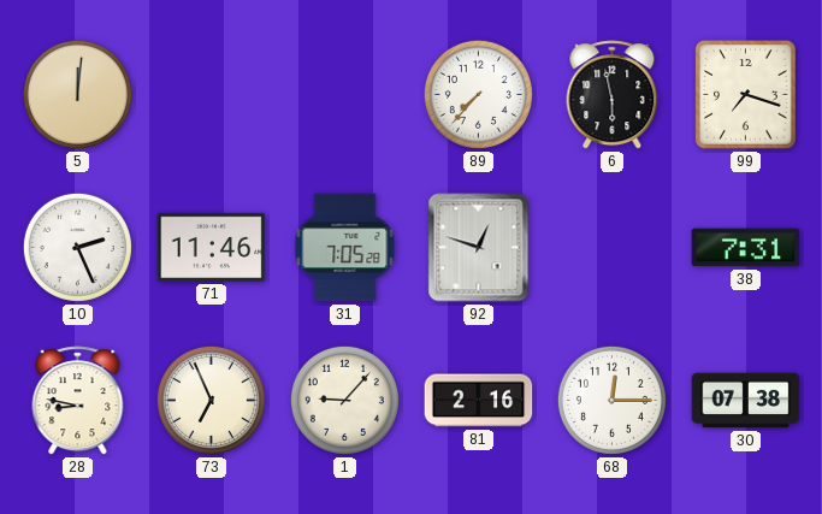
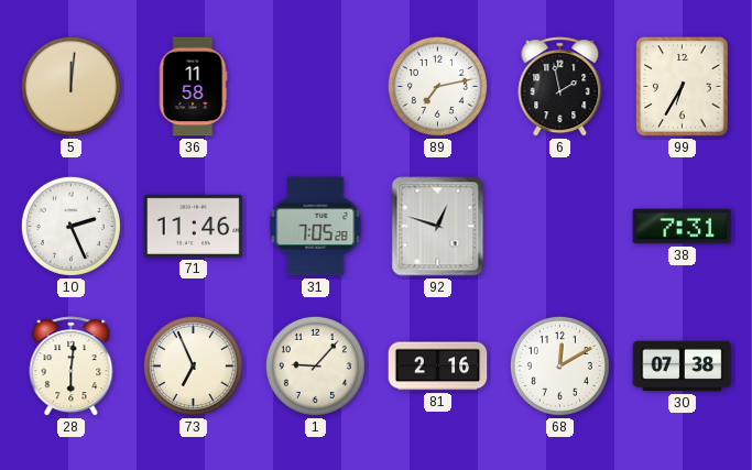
36: none -> 11:58 (193, 87)
89: 7:37 -> 7:13 (437, 86)
6: 5:58 -> 1:58 (560, 87)
99: 7:18 -> 6:35 (683, 87)
28: 8:47 -> 6:01 (72, 367)
68: 12:15 -> 12:10 (559, 365)
